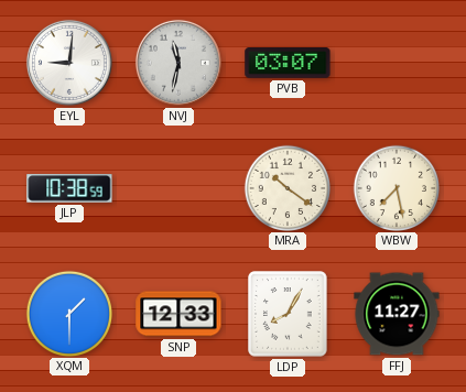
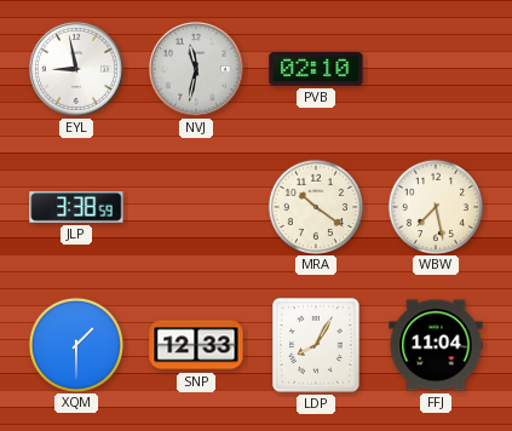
EYL: 9:01 -> 8:58 (76, 69)
PVB: 03:07 -> 02:10 (316, 70)
JLP: 10:38 -> 3:38 (76, 207)
FFJ: 11:27 -> 11:04 (436, 345)
